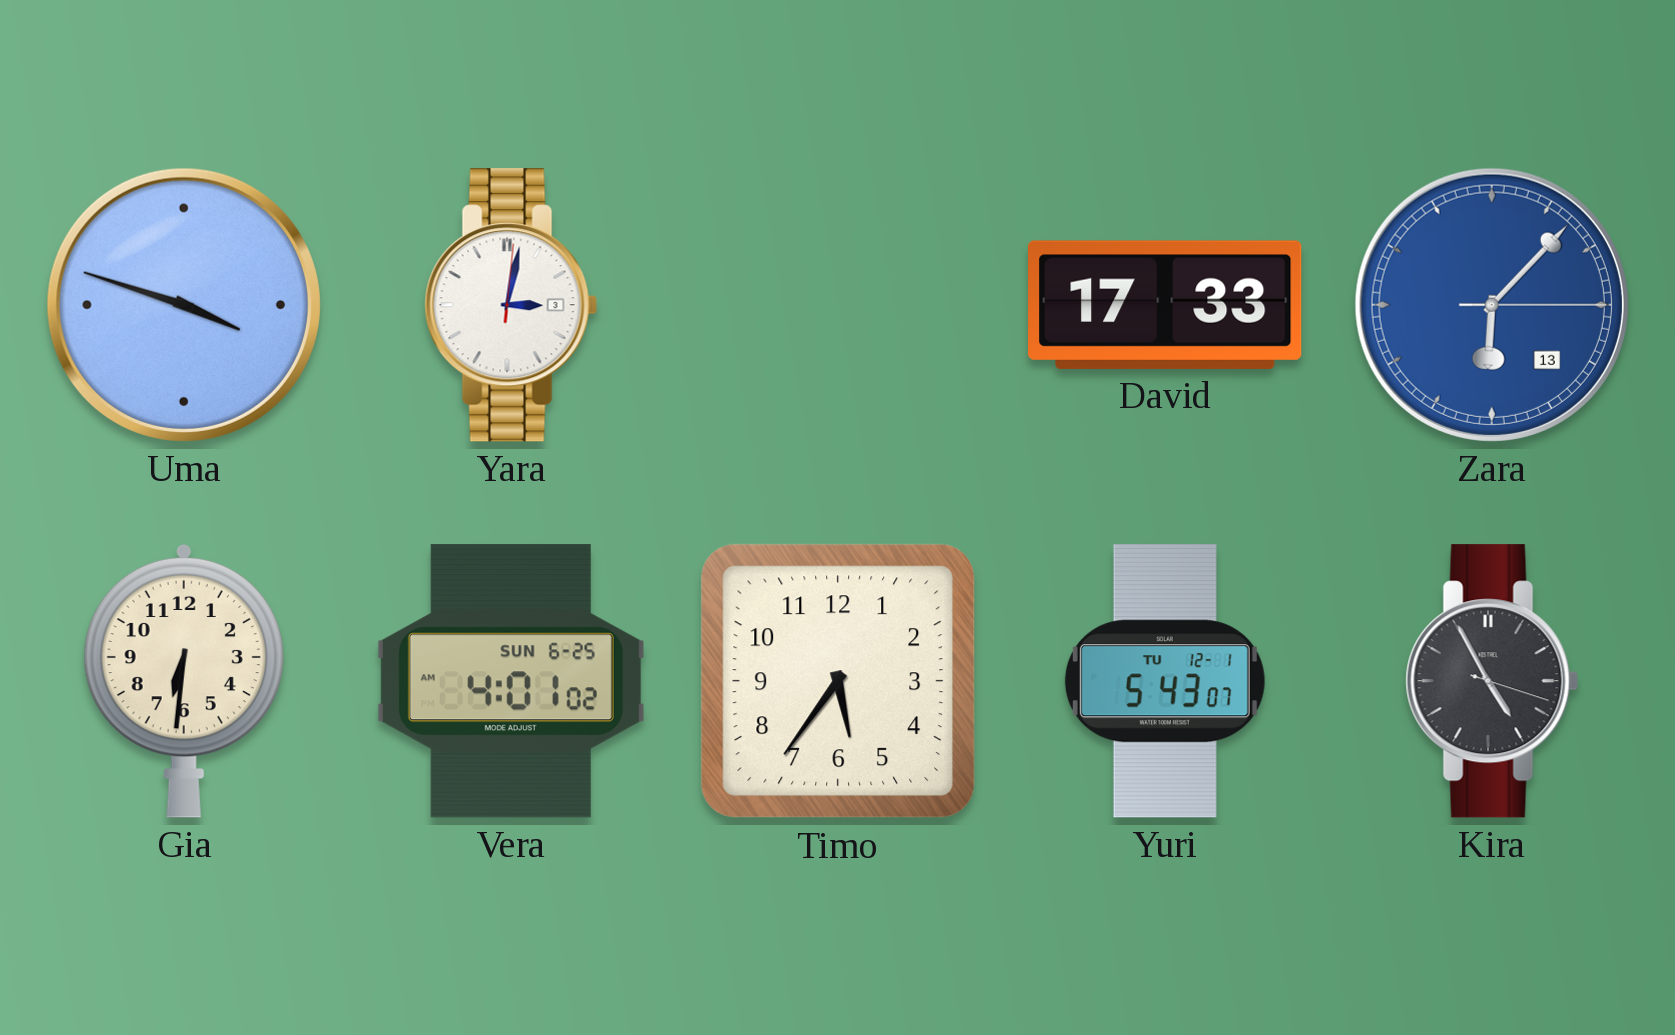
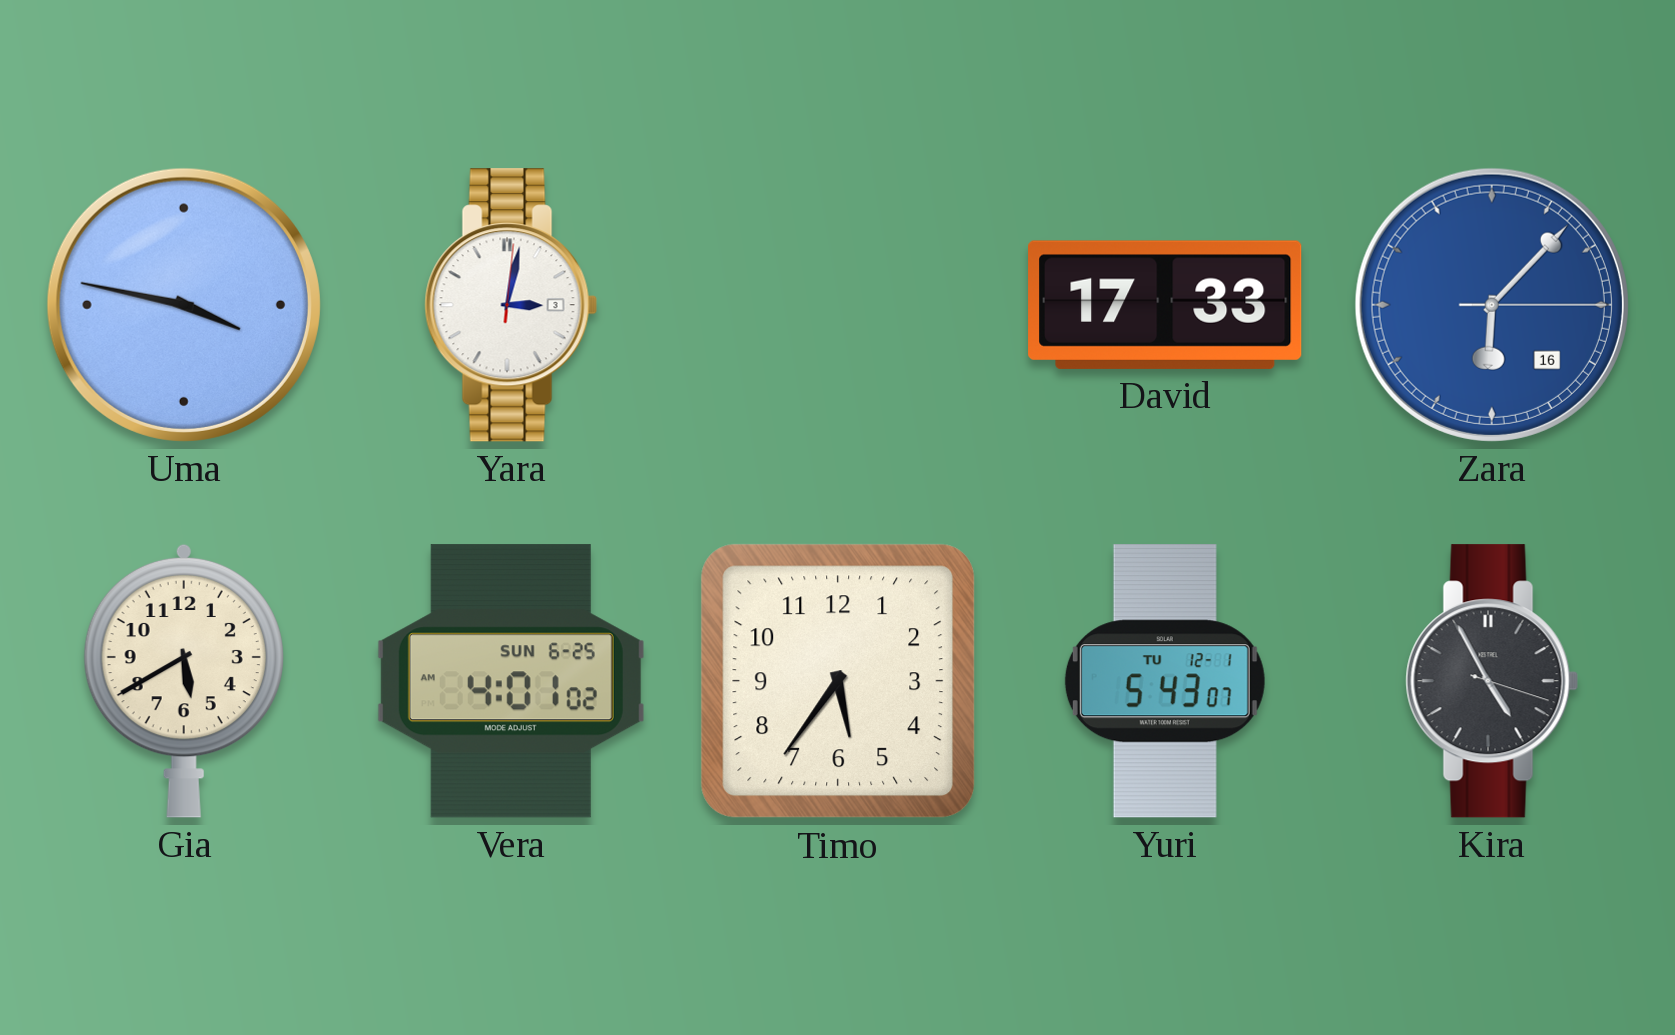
Uma: 3:48 -> 3:47 (184, 305)
Zara date: 13 -> 16 (1492, 305)
Gia: 6:31 -> 5:40 (184, 681)
